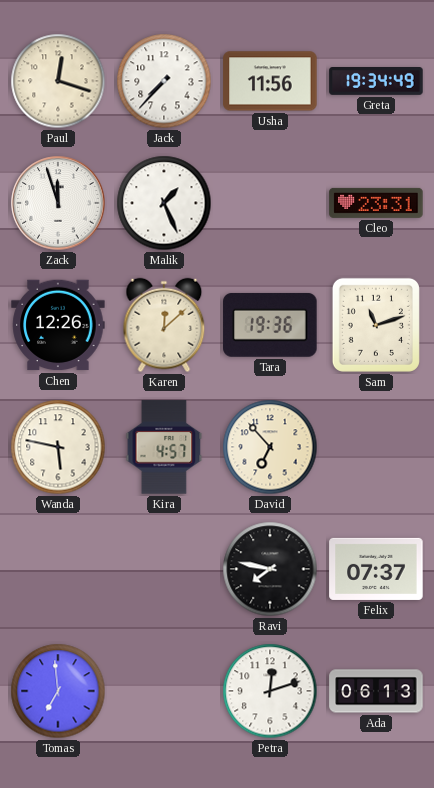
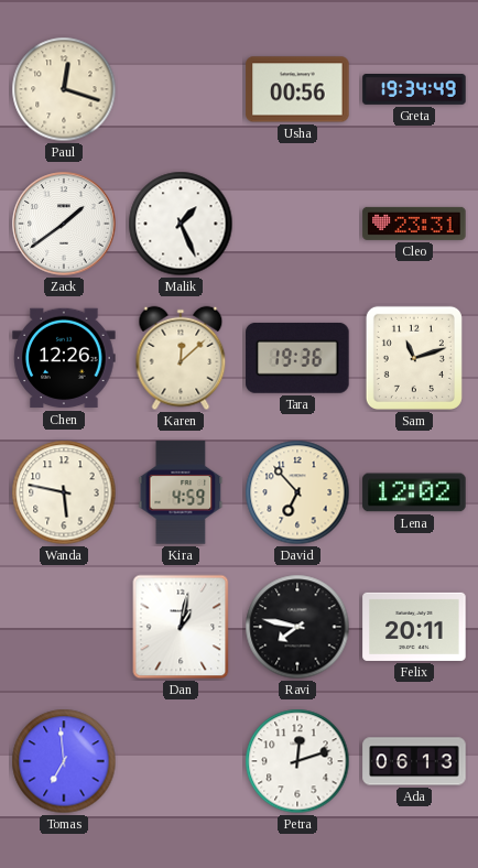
Jack: 7:37 -> none (164, 81)
Usha: 11:56 -> 00:56 (297, 89)
Zack: 11:57 -> 1:39 (64, 224)
Kira: 4:57 -> 4:59 (181, 492)
Lena: none -> 12:02 (414, 492)
Dan: none -> 1:02 (181, 627)
Felix: 07:37 -> 20:11 (414, 627)
